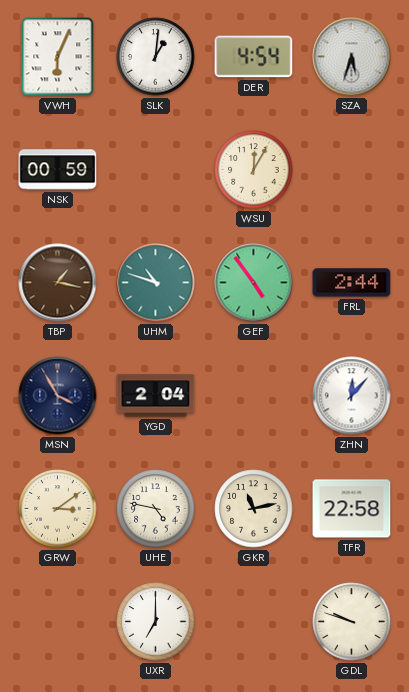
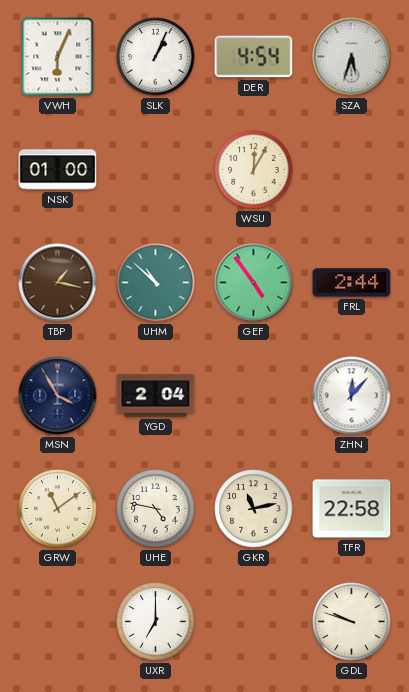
SLK: 1:01 -> 1:04 (156, 57)
NSK: 00:59 -> 01:00 (58, 170)
UHM: 10:48 -> 10:52 (156, 283)
GRW: 3:09 -> 11:09 (58, 509)
